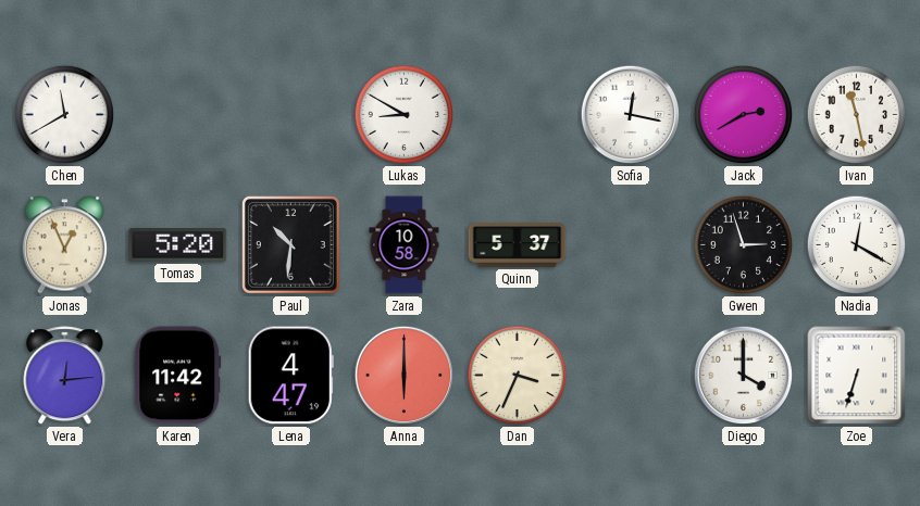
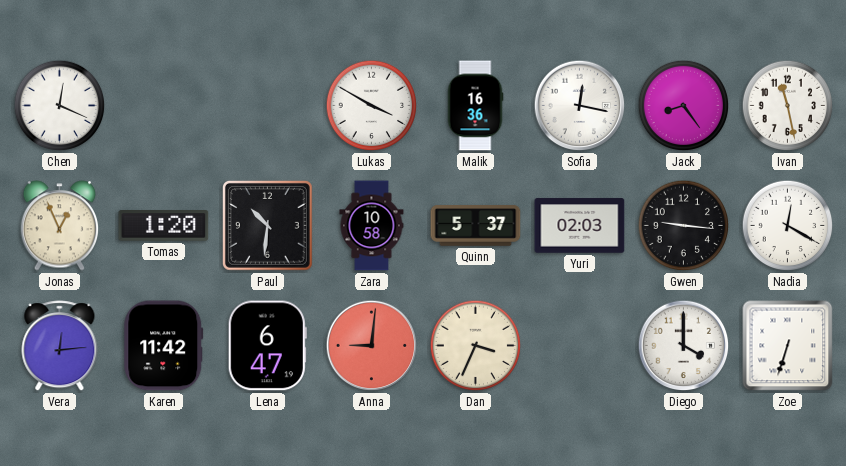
Chen: 11:40 -> 12:19 (60, 106)
Lukas: 8:50 -> 3:50 (372, 106)
Malik: none -> 16:36 (475, 106)
Jack: 2:40 -> 8:24 (684, 106)
Tomas: 5:20 -> 1:20 (164, 226)
Yuri: none -> 02:03 (580, 226)
Gwen: 2:57 -> 9:16 (684, 226)
Lena: 4:47 -> 6:47 (267, 346)
Anna: 6:00 -> 9:01 (372, 346)
